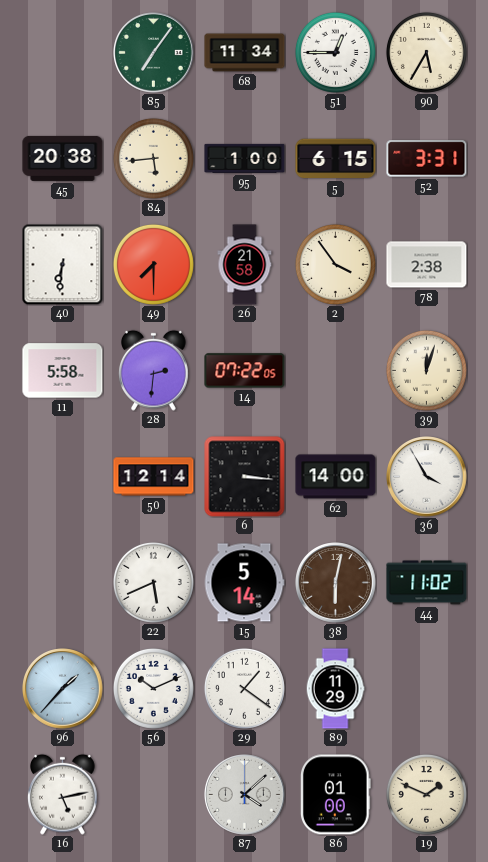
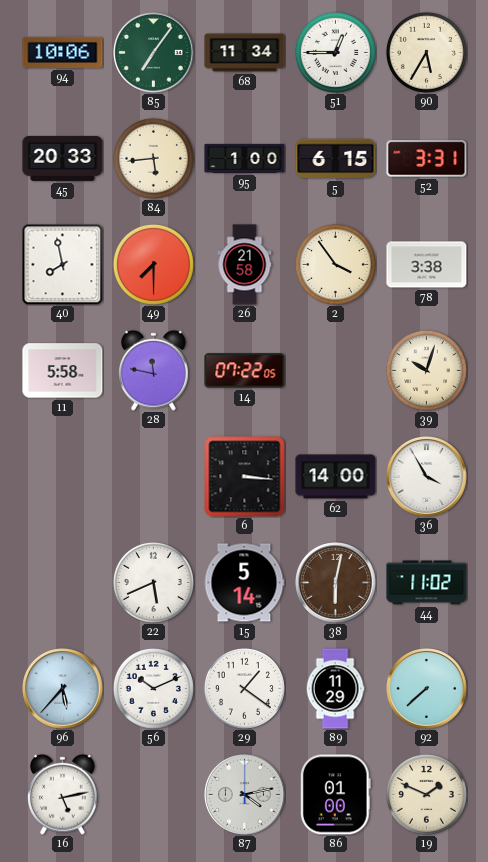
94: none -> 10:06 (63, 52)
45: 20:38 -> 20:33 (63, 158)
40: 6:31 -> 7:58 (62, 264)
78: 2:38 -> 3:38 (427, 265)
28: 2:31 -> 11:47 (154, 370)
39: 12:03 -> 10:03 (426, 370)
50: 12:14 -> none (154, 477)
96: 1:37 -> 5:37 (63, 689)
92: none -> 7:38 (427, 689)
87: 4:08 -> 4:13 (245, 795)
